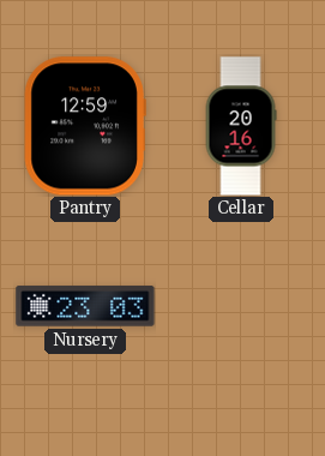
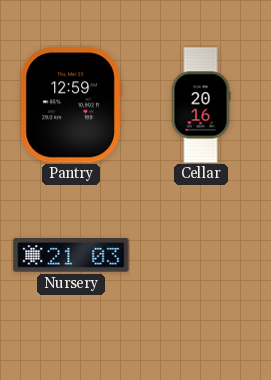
Nursery: 23:03 -> 21:03 (71, 255)
